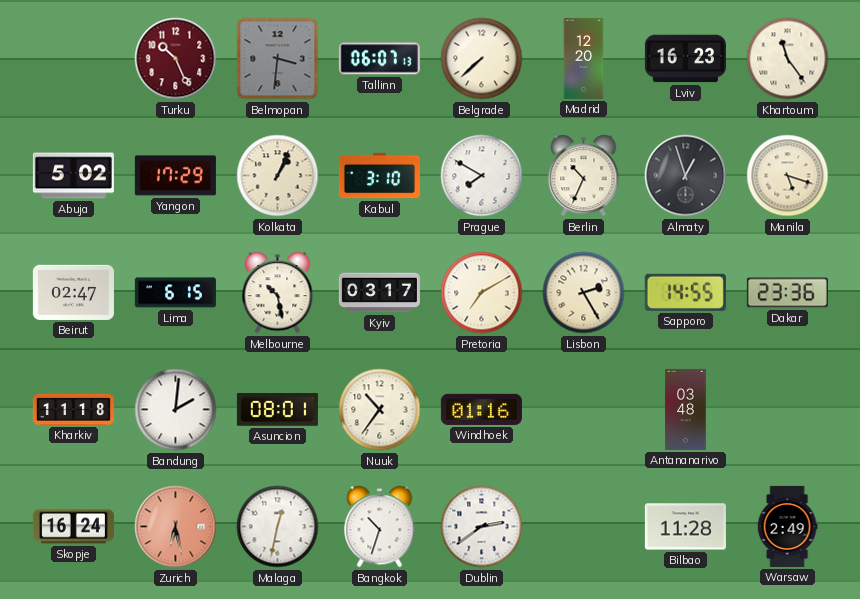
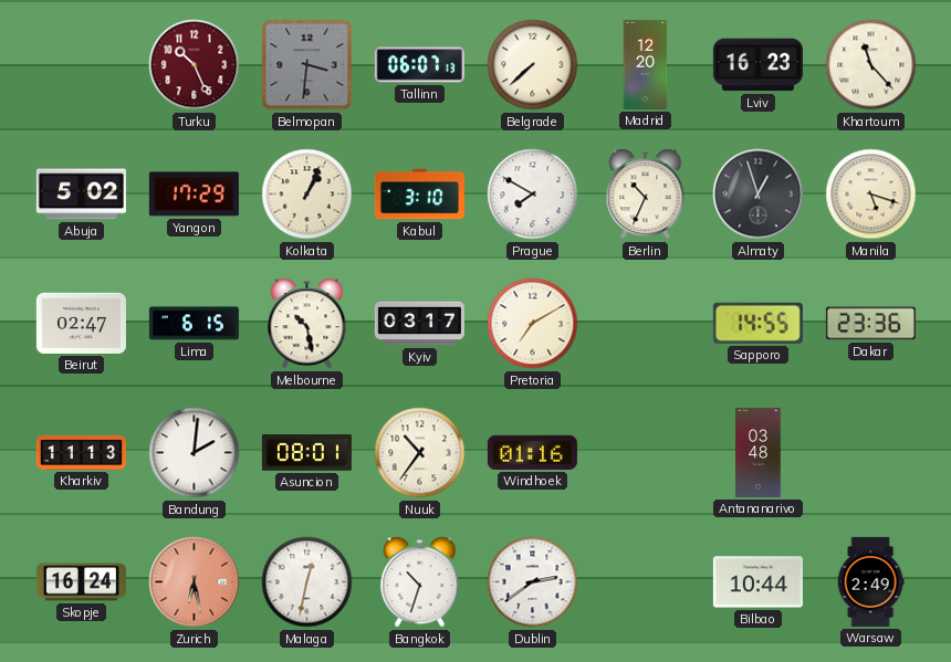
Khartoum: 11:24 -> 11:23 (871, 65)
Lisbon: 2:25 -> none (584, 293)
Kharkiv: 11:18 -> 11:13 (81, 452)
Bilbao: 11:28 -> 10:44 (757, 582)
